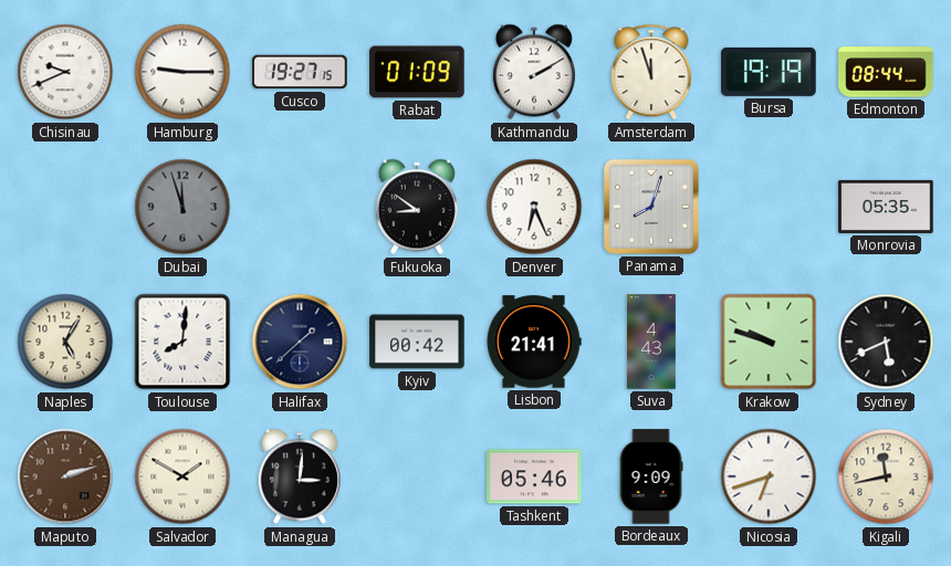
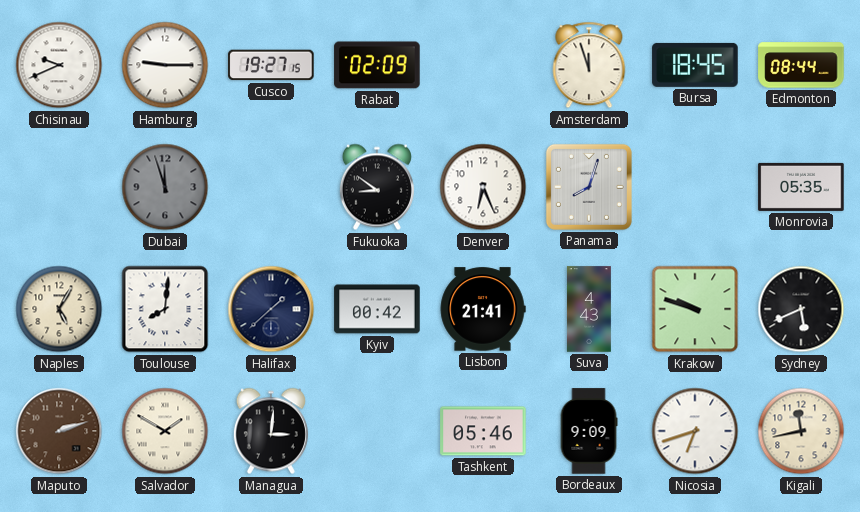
Rabat: 01:09 -> 02:09 (377, 65)
Kathmandu: 2:10 -> none (534, 72)
Bursa: 19:19 -> 18:45 (695, 65)
